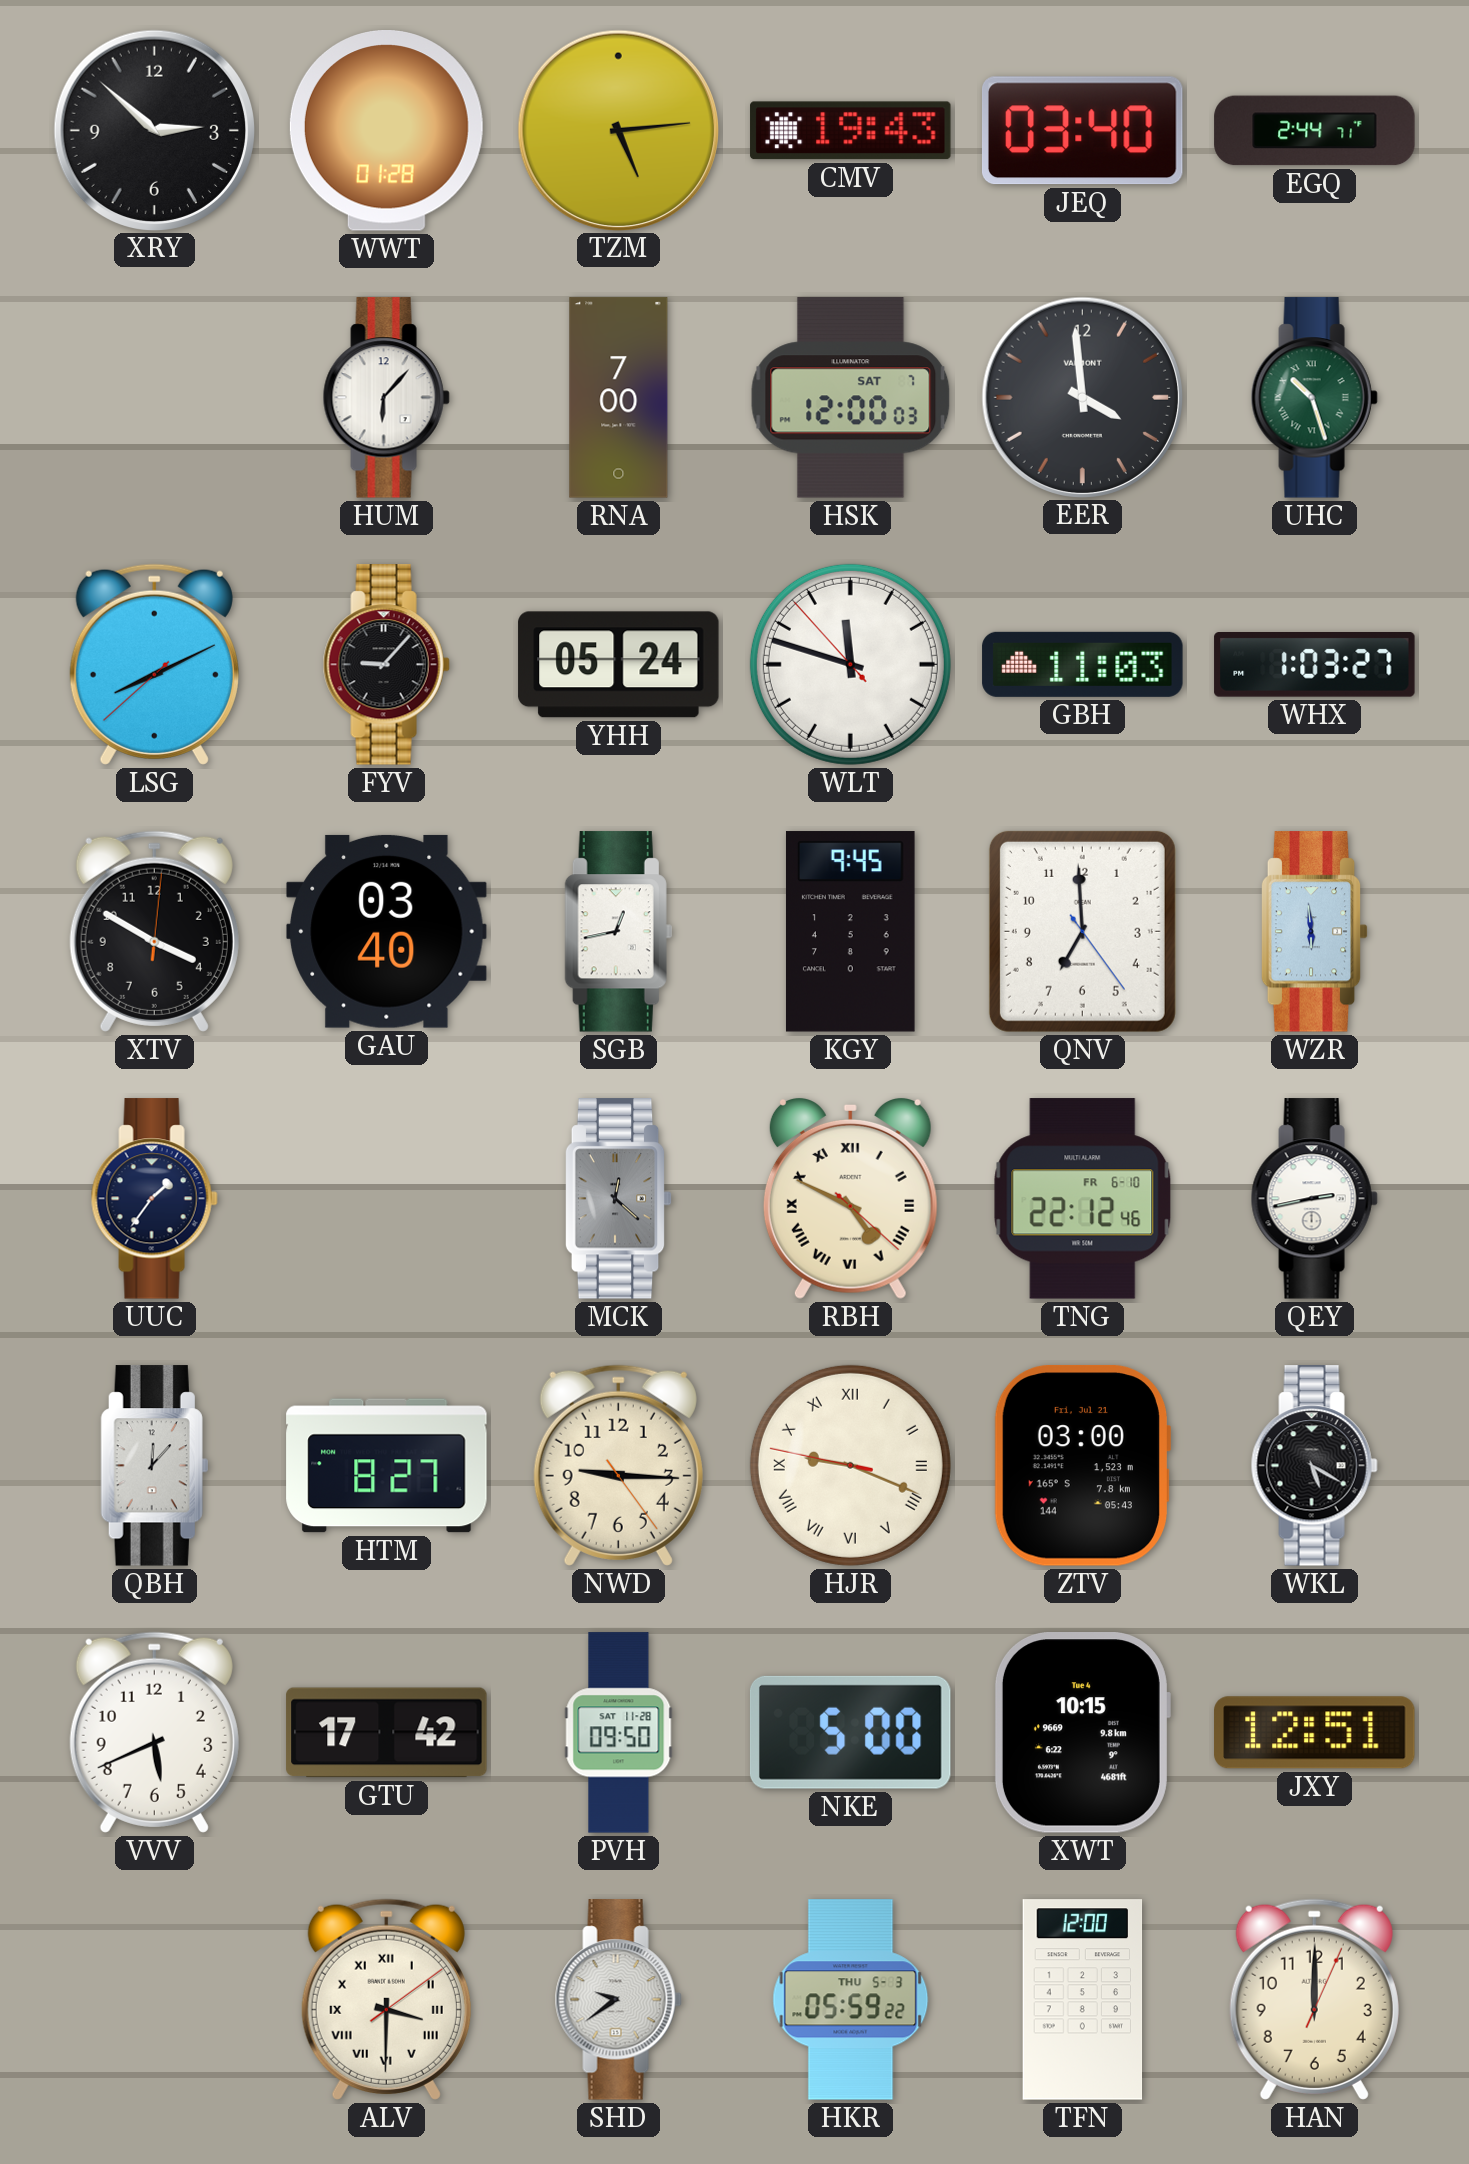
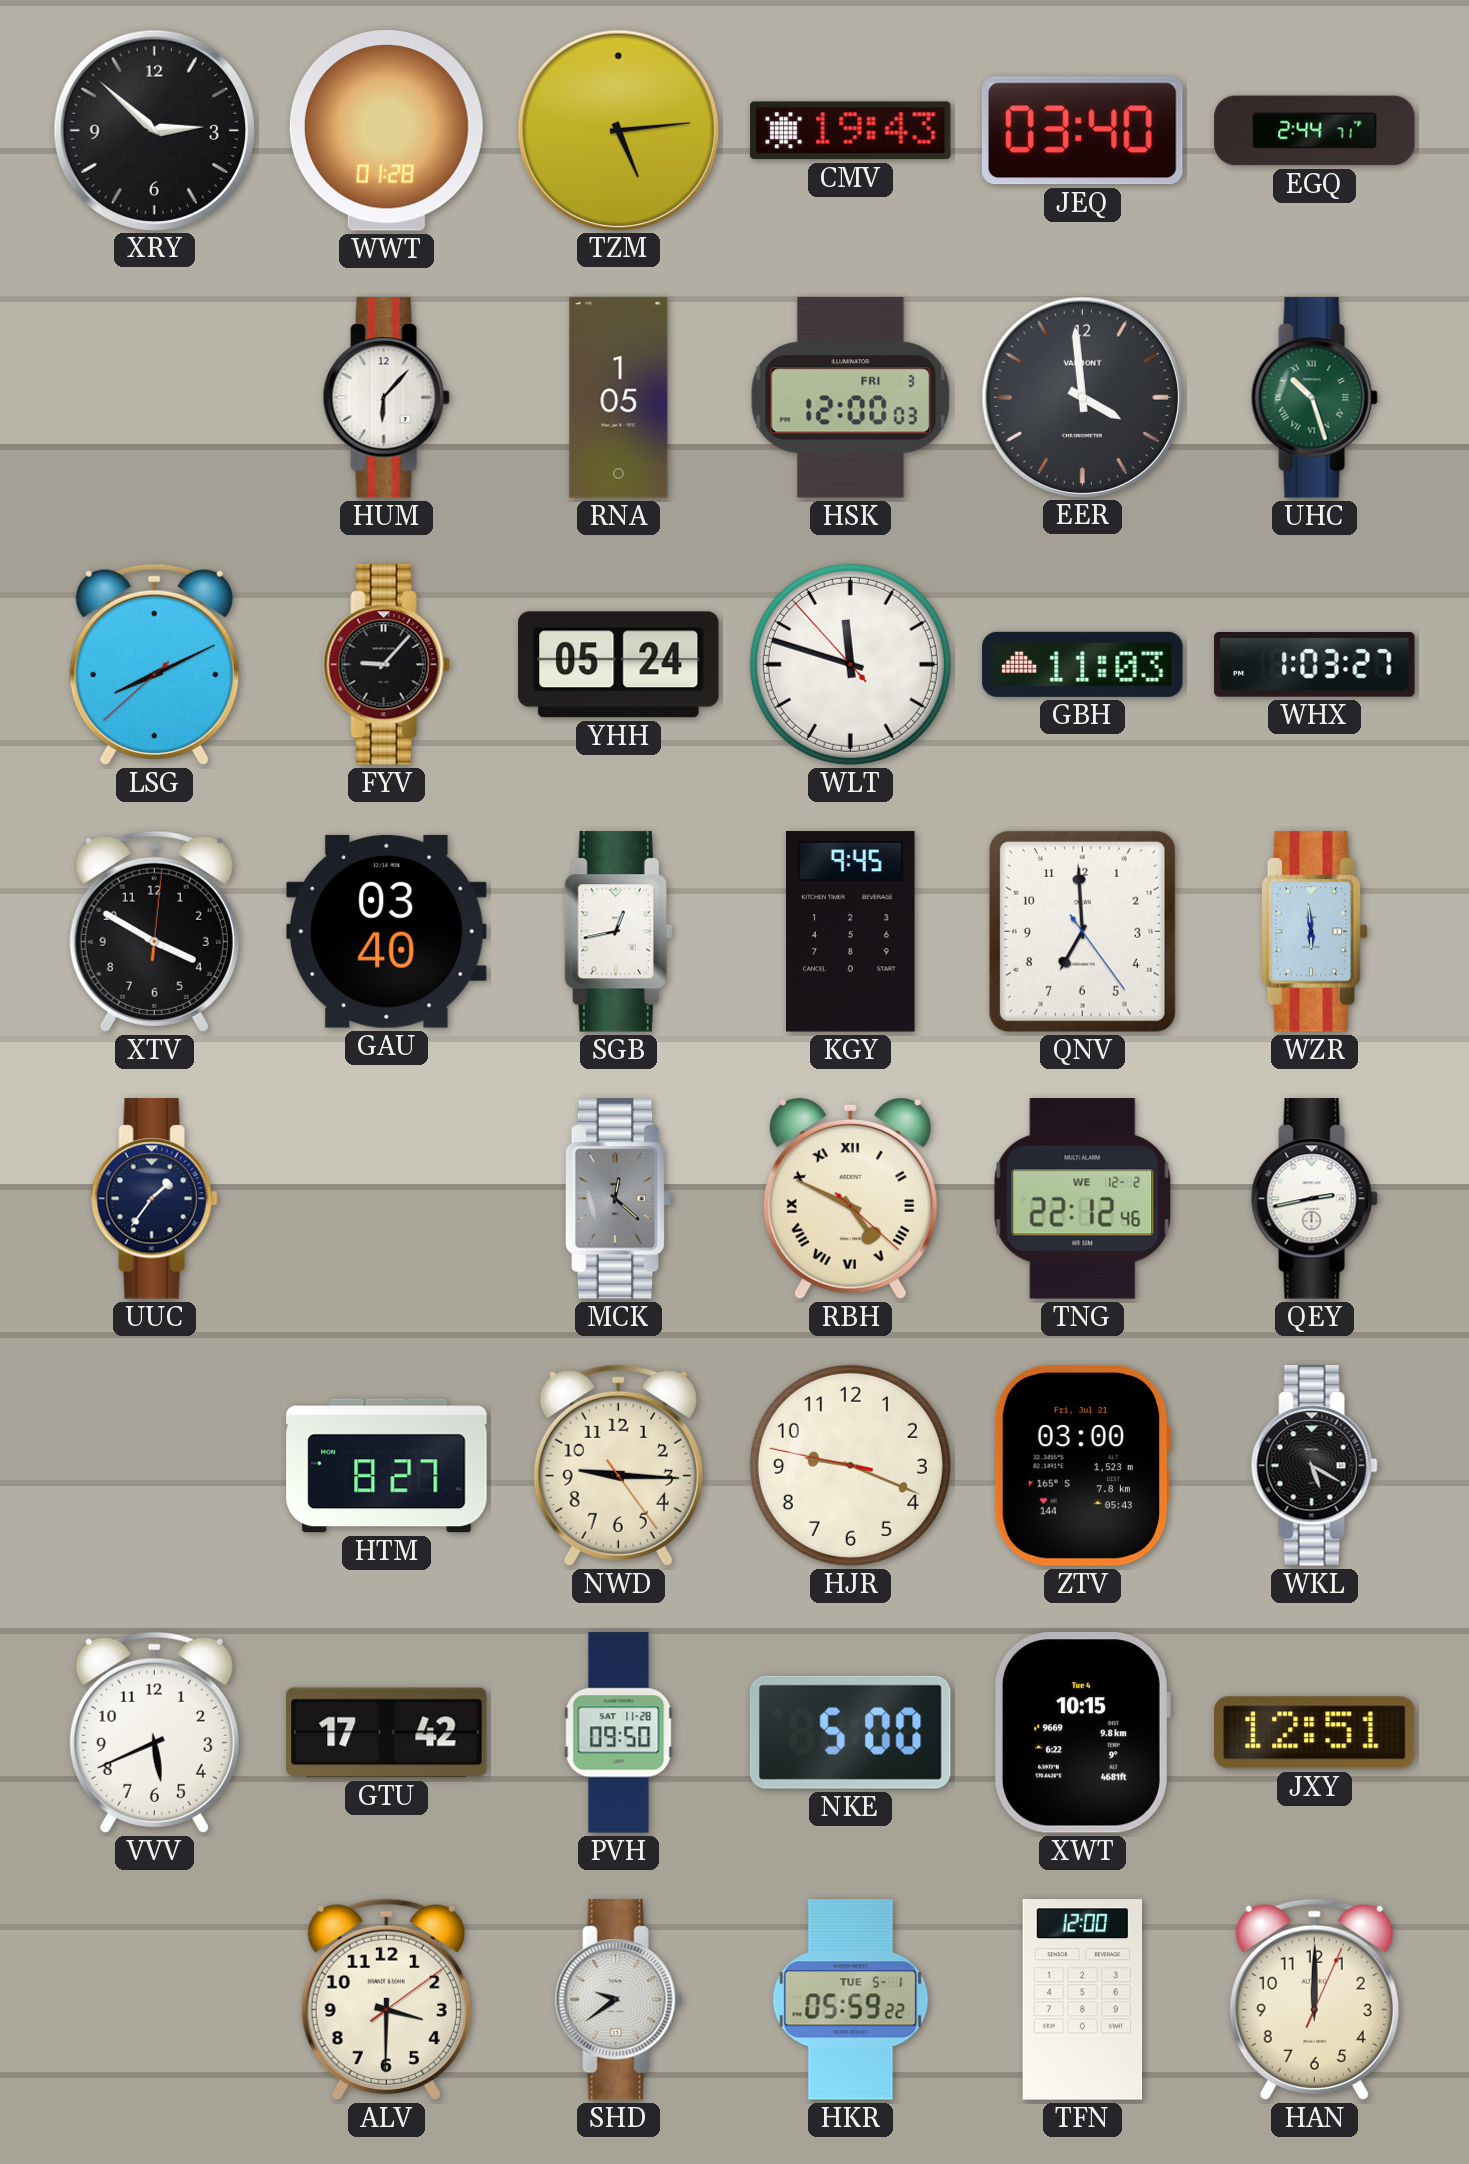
RNA: 7:00 -> 1:05 (619, 398)
HSK date: SAT 7 -> FRI 3 (851, 398)
TNG date: FR 6-10 -> WE 12-2 (1083, 1199)
QBH: 12:07 -> none (154, 1466)
HJR numerals: Roman -> Arabic (850, 1465)
ALV numerals: Roman -> Arabic (386, 1999)
HKR date: THU 5-3 -> TUE 5-1 (851, 2000)
